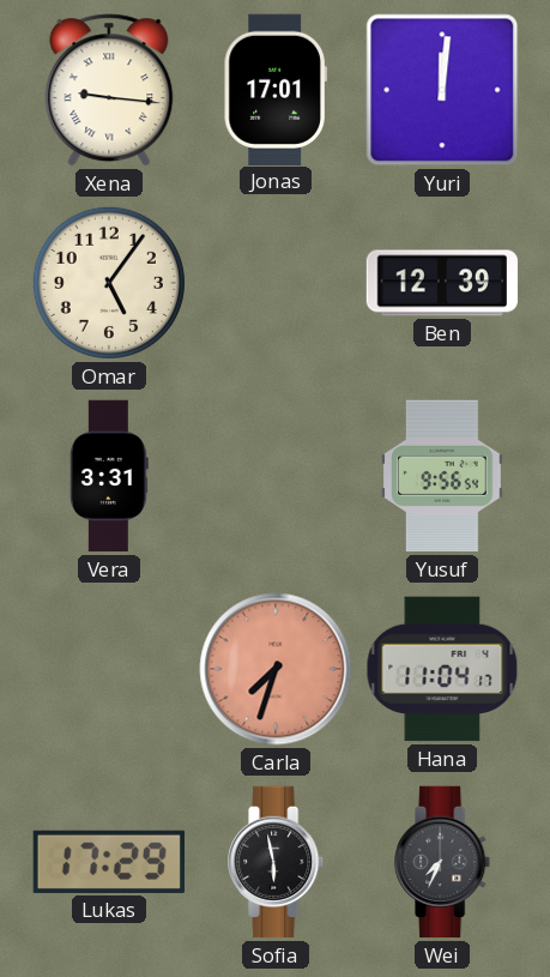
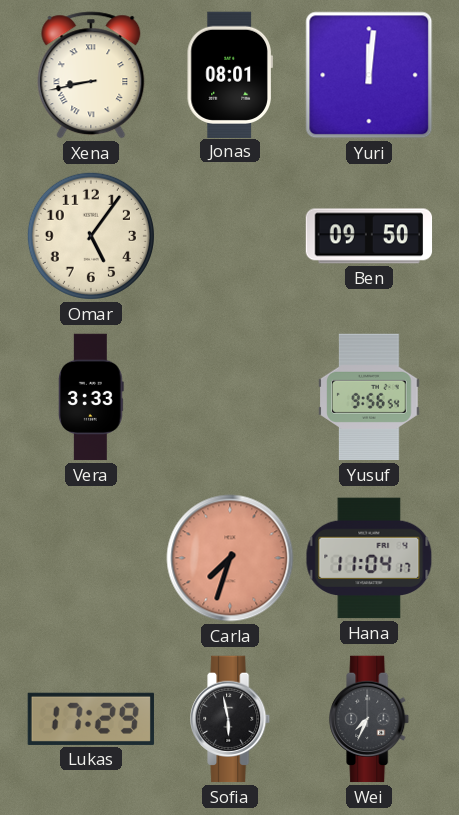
Xena: 9:16 -> 8:43 (91, 75)
Jonas: 17:01 -> 08:01 (230, 74)
Ben: 12:39 -> 09:50 (369, 236)
Vera: 3:31 -> 3:33 (92, 397)
